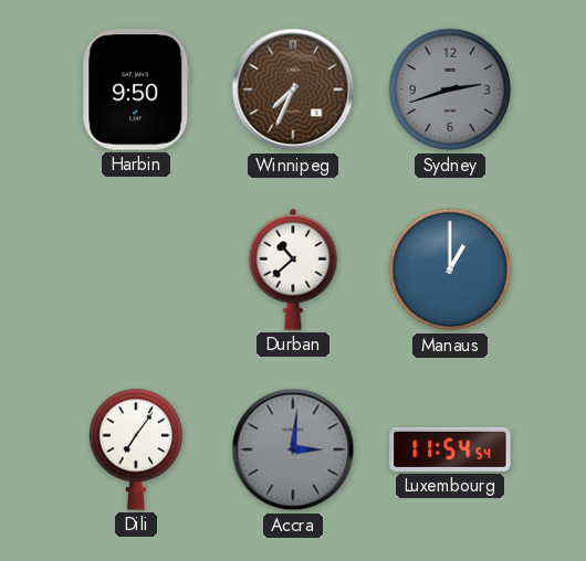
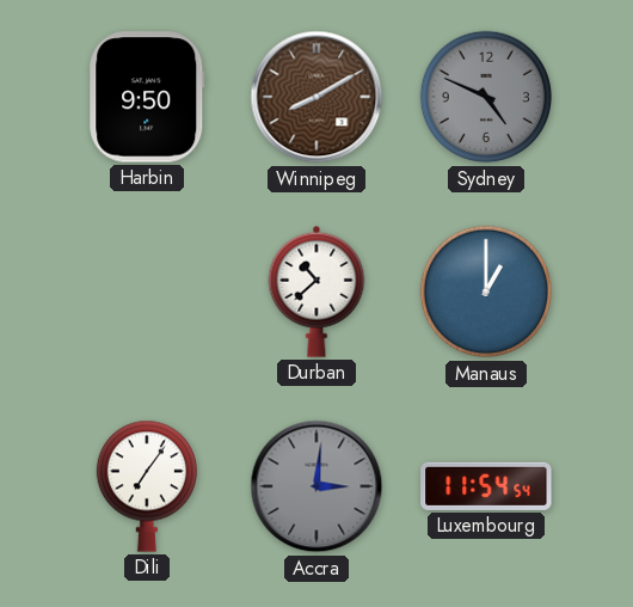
Winnipeg: 7:34 -> 8:10 (316, 97)
Sydney: 2:42 -> 4:49 (486, 97)
